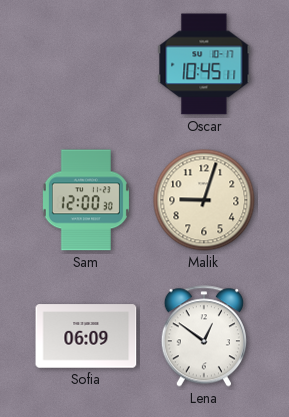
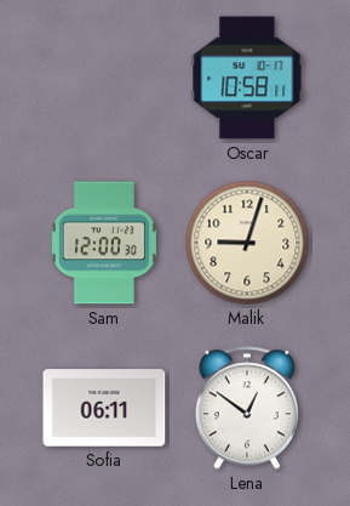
Oscar: 10:45 -> 10:58 (247, 78)
Sofia: 06:09 -> 06:11 (104, 408)
